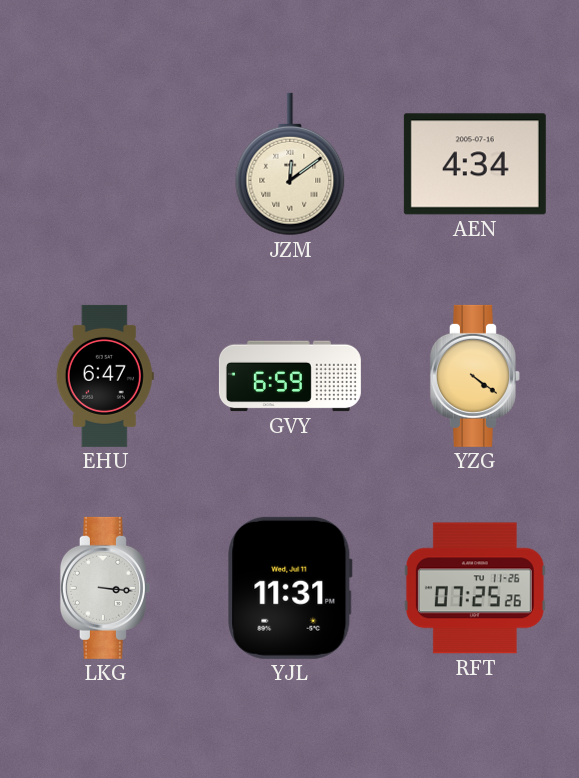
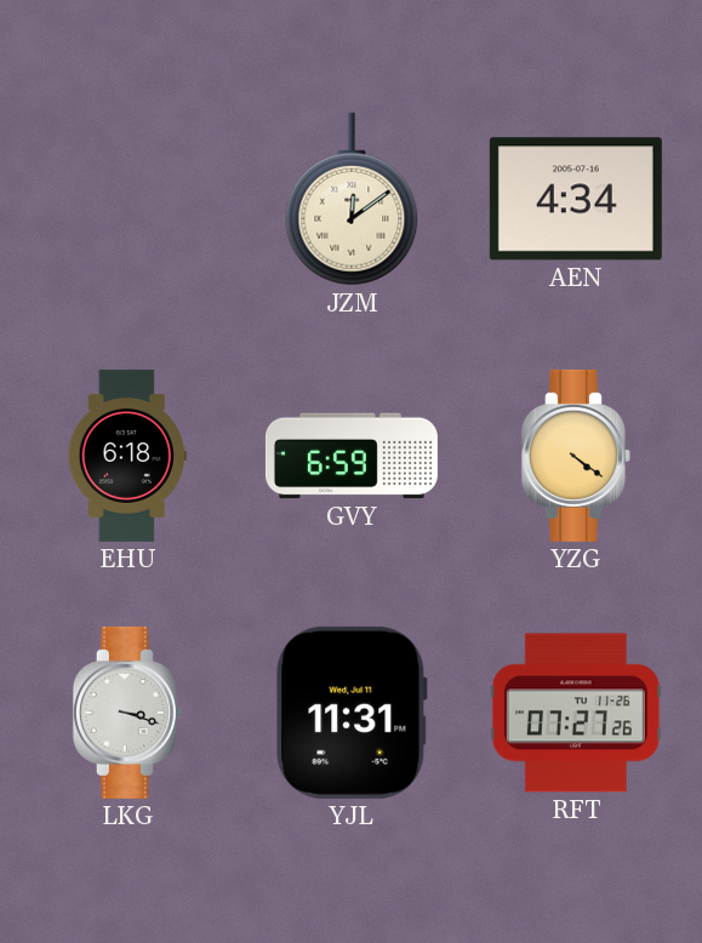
EHU: 6:47 -> 6:18 (127, 456)
LKG: 3:16 -> 3:18 (127, 713)
RFT: 07:25 -> 07:27 (576, 713)
